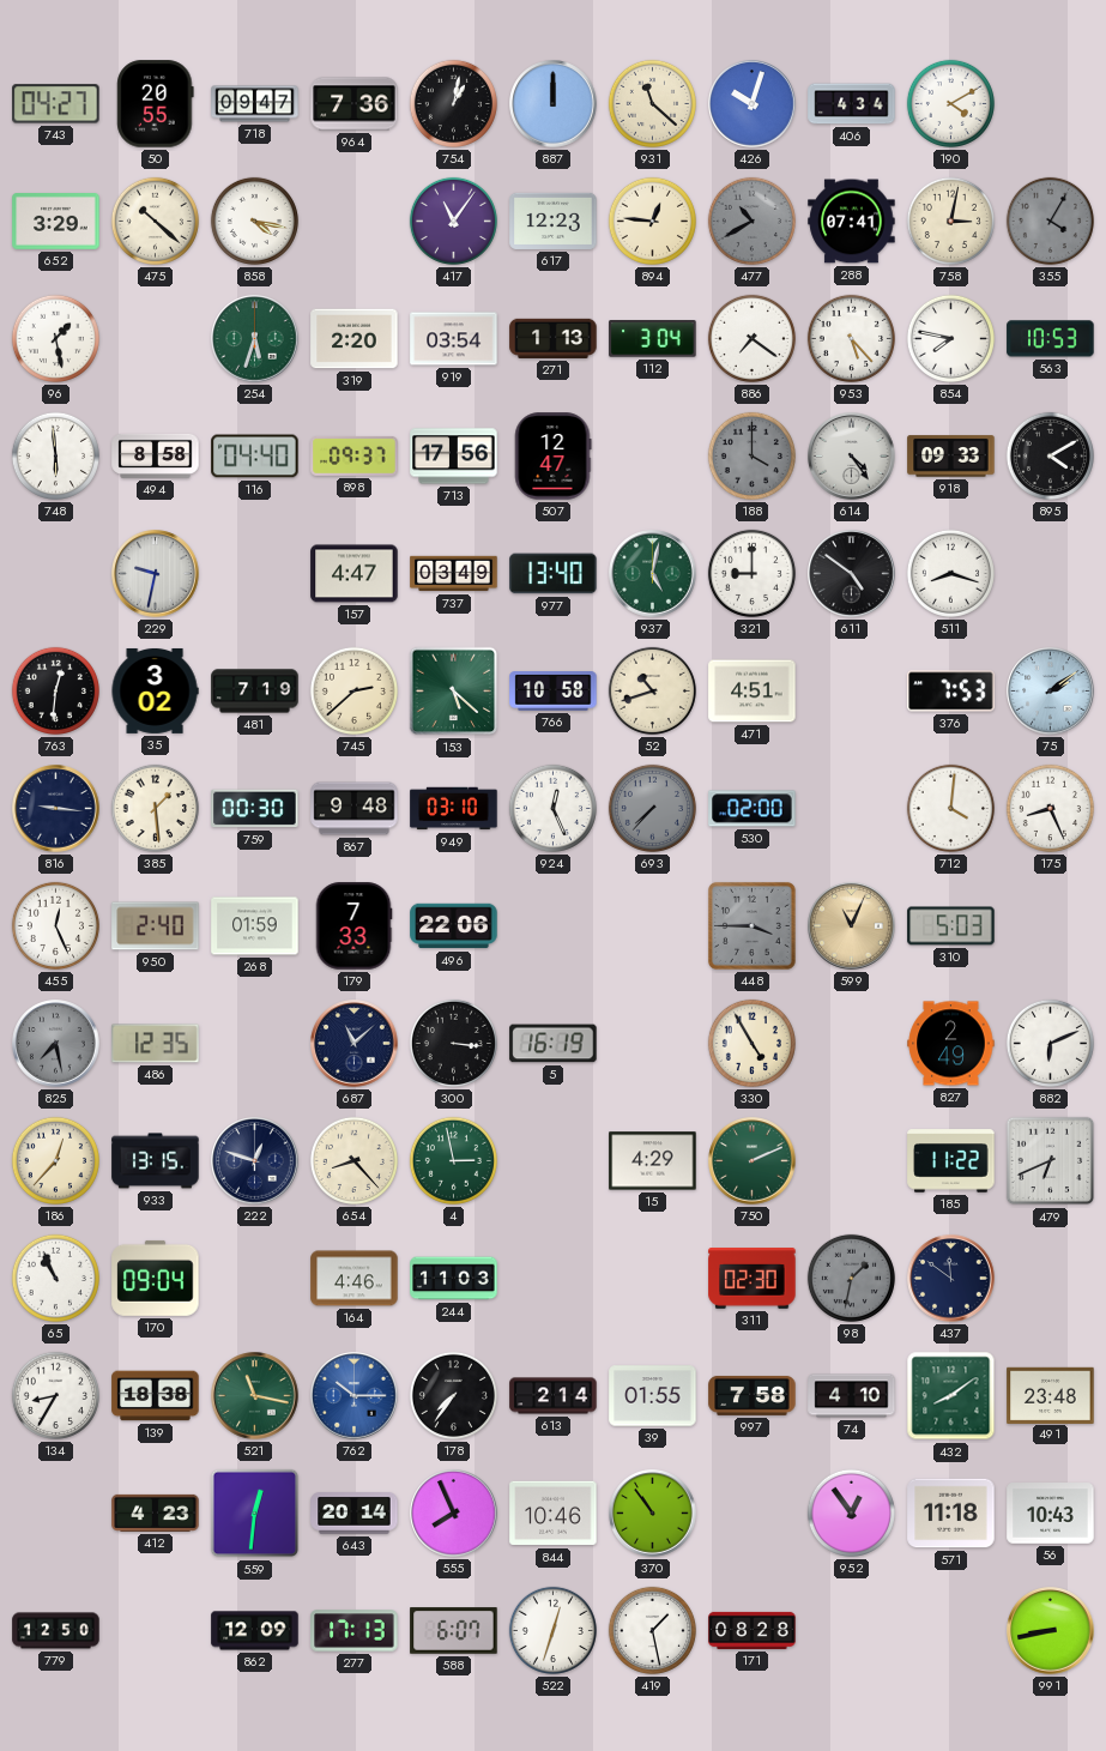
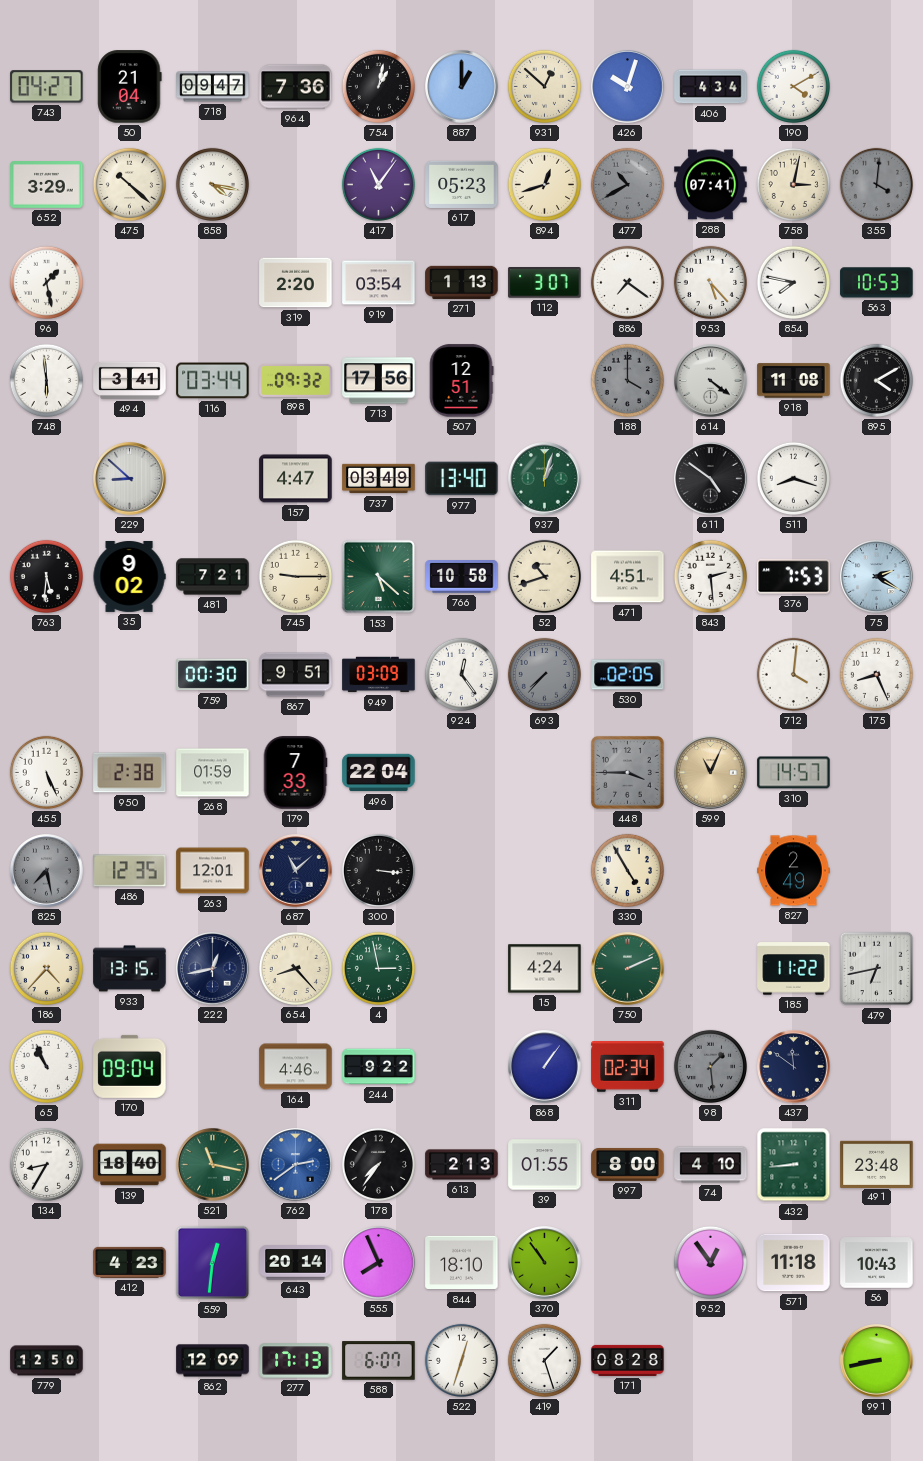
50: 20:55 -> 21:04 (130, 87)
887: 12:00 -> 1:00 (462, 87)
931: 11:22 -> 12:52 (544, 86)
617: 12:23 -> 05:23 (462, 184)
894: 12:46 -> 12:42 (544, 184)
355: 4:05 -> 4:01 (876, 184)
254: 5:33 -> none (255, 339)
112: 3:04 -> 3:07 (545, 283)
494: 8:58 -> 3:41 (130, 380)
116: 04:40 -> 03:44 (213, 381)
898: 09:37 -> 09:32 (296, 380)
507: 12:47 -> 12:51 (461, 381)
614: 4:24 -> 4:21 (711, 381)
918: 09:33 -> 11:08 (794, 381)
229: 9:32 -> 8:52 (130, 479)
937: 5:02 -> 1:03 (545, 479)
321: 9:00 -> none (751, 573)
763: 12:31 -> 5:31 (46, 576)
35: 3:02 -> 9:02 (129, 576)
481: 7:19 -> 7:21 (213, 577)
745: 2:38 -> 9:15 (295, 576)
843: none -> 2:29 (710, 576)
75: 2:09 -> 2:20 (877, 577)
816: 9:16 -> none (56, 809)
385: 1:29 -> none (155, 808)
867: 9:48 -> 9:51 (296, 675)
949: 03:10 -> 03:09 (379, 675)
924: 12:26 -> 12:24 (461, 674)
530: 02:00 -> 02:05 (628, 675)
455: 12:26 -> 5:26 (46, 772)
950: 2:40 -> 2:38 (130, 773)
496: 22:06 -> 22:04 (379, 773)
310: 5:03 -> 14:57 (794, 773)
263: none -> 12:01 (213, 871)
5: 16:19 -> none (554, 1044)
882: 6:11 -> none (1050, 1043)
186: 12:37 -> 4:37 (46, 968)
222: 12:48 -> 12:43 (213, 969)
15: 4:29 -> 4:24 (545, 969)
479: 6:41 -> 6:43 (877, 969)
244: 11:03 -> 9:22 (379, 1067)
868: none -> 1:06 (545, 1067)
311: 02:30 -> 02:34 (628, 1067)
98: 1:32 -> 1:29 (710, 1066)
139: 18:38 -> 18:40 (130, 1165)
762: 10:15 -> 2:39 (296, 1165)
613: 2:14 -> 2:13 (462, 1165)
997: 7:58 -> 8:00 (628, 1164)
432: 8:09 -> 8:44 (794, 1165)
844: 10:46 -> 18:10 (462, 1263)
419: 1:28 -> 1:27 (544, 1360)
